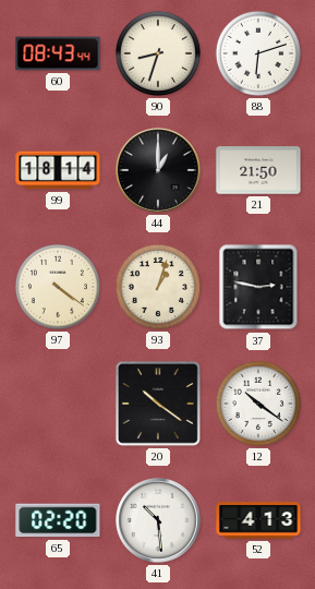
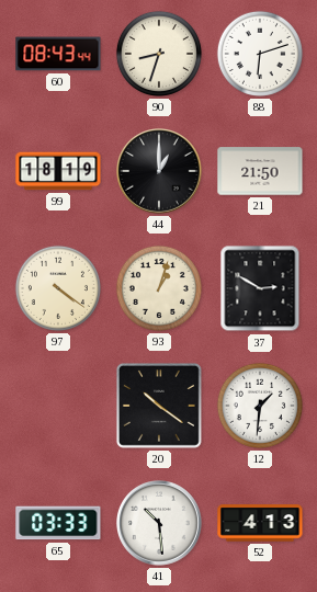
99: 18:14 -> 18:19 (58, 171)
37: 2:47 -> 2:50 (260, 288)
12: 10:21 -> 1:31 (260, 406)
65: 02:20 -> 03:33 (58, 523)
